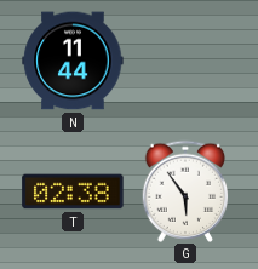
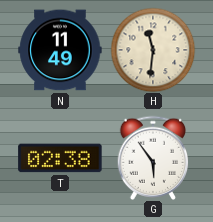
N: 11:44 -> 11:49 (60, 50)
H: none -> 11:31 (153, 50)
